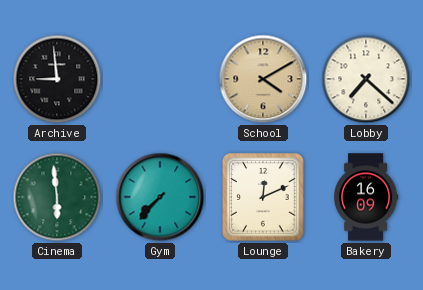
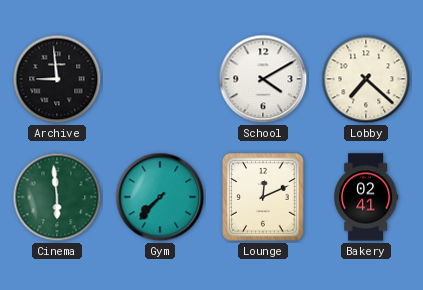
School dial: champagne -> white (263, 79)
Bakery: 16:09 -> 02:41 (367, 197)
